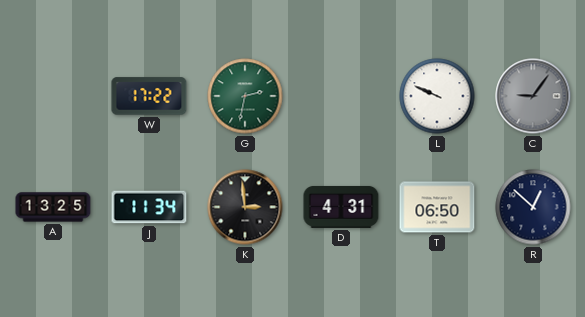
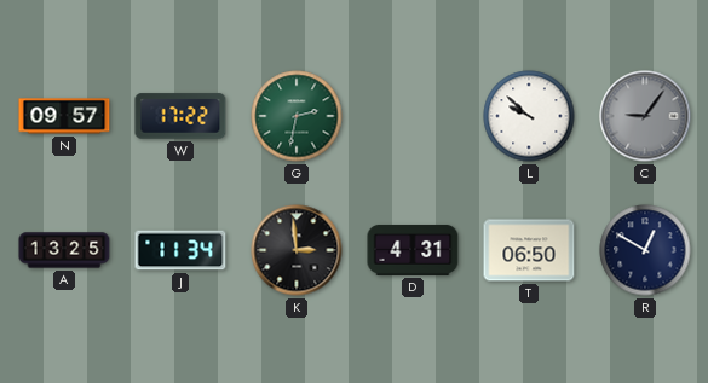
N: none -> 09:57 (64, 116)
L: 9:49 -> 9:52 (529, 116)
R: 12:52 -> 12:50 (645, 250)
